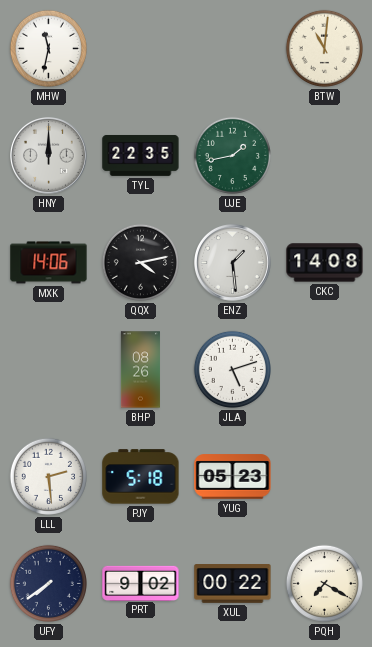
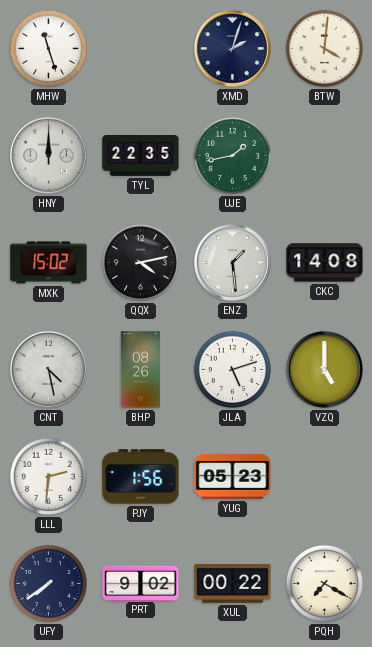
MHW: 11:32 -> 11:27 (48, 48)
XMD: none -> 2:03 (233, 49)
BTW: 11:01 -> 4:01 (324, 48)
MXK: 14:06 -> 15:02 (49, 263)
CNT: none -> 4:28 (49, 370)
VZQ: none -> 5:00 (325, 370)
LLL: 2:29 -> 2:31 (48, 476)
PJY: 5:18 -> 1:56 (141, 477)
